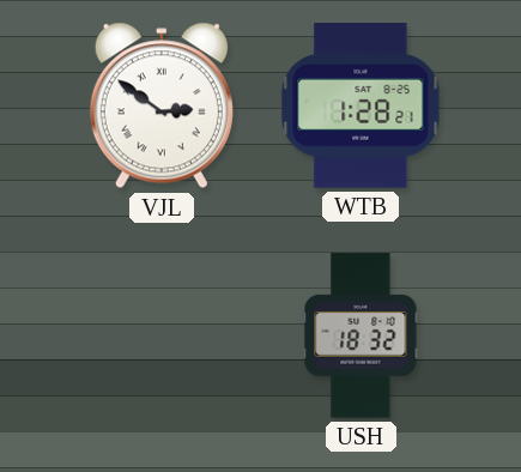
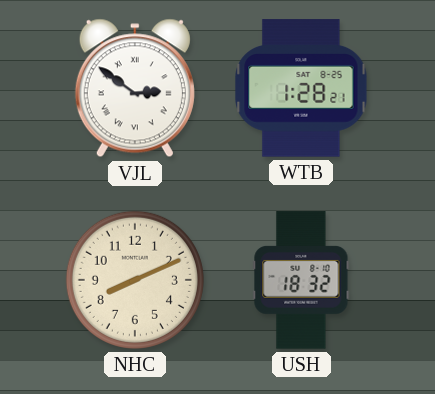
NHC: none -> 8:11 (135, 280)
